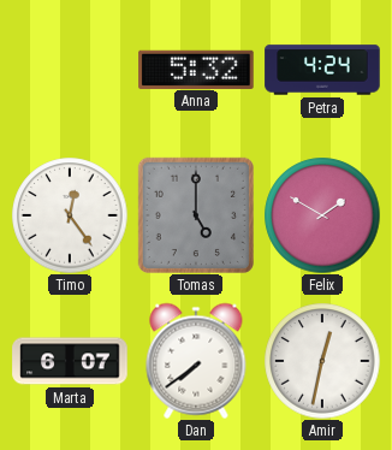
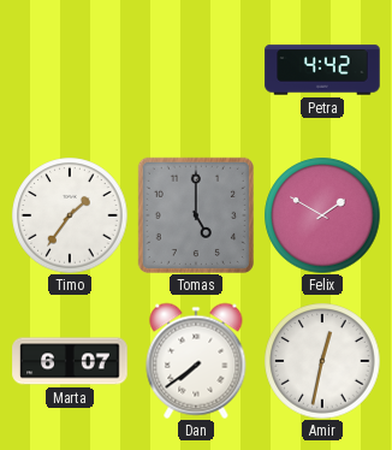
Anna: 5:32 -> none (196, 69)
Petra: 4:24 -> 4:42 (322, 70)
Timo: 12:24 -> 1:36 (70, 215)
